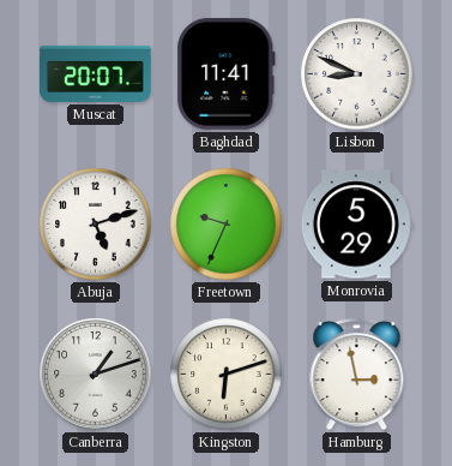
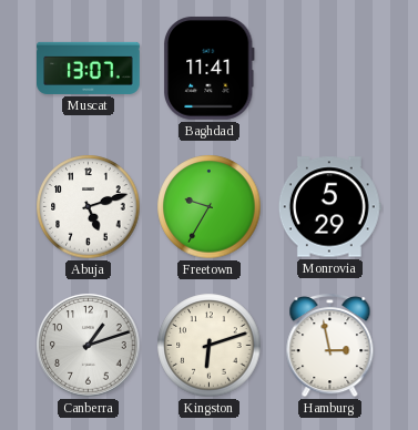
Muscat: 20:07 -> 13:07 (89, 68)
Lisbon: 8:49 -> none (357, 74)
Freetown: 9:34 -> 9:35 (210, 207)
